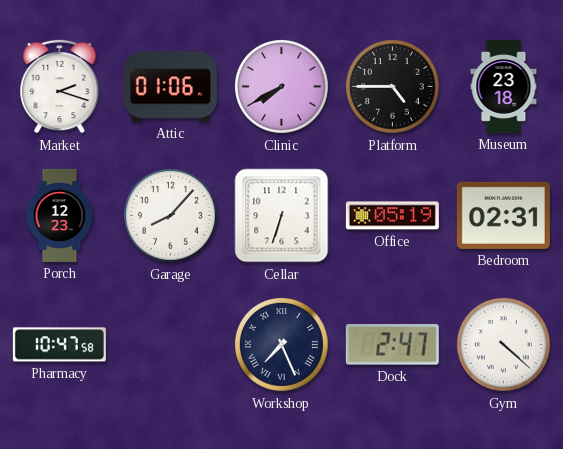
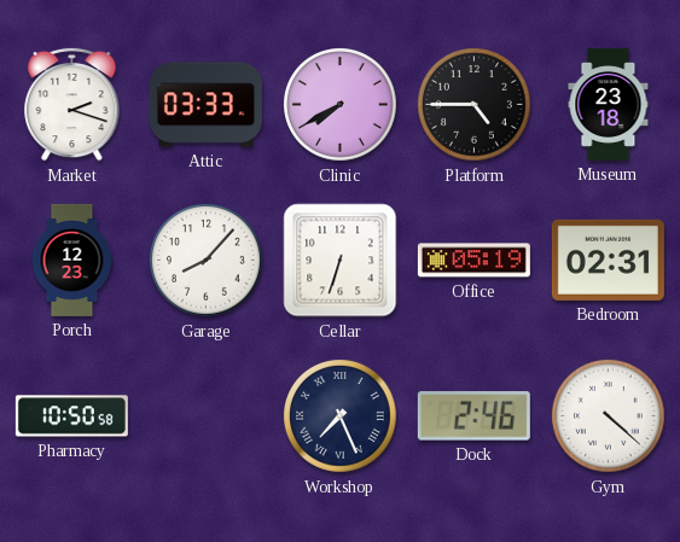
Attic: 01:06 -> 03:33 (205, 105)
Pharmacy: 10:47 -> 10:50 (71, 416)
Dock: 2:47 -> 2:46 (473, 416)
